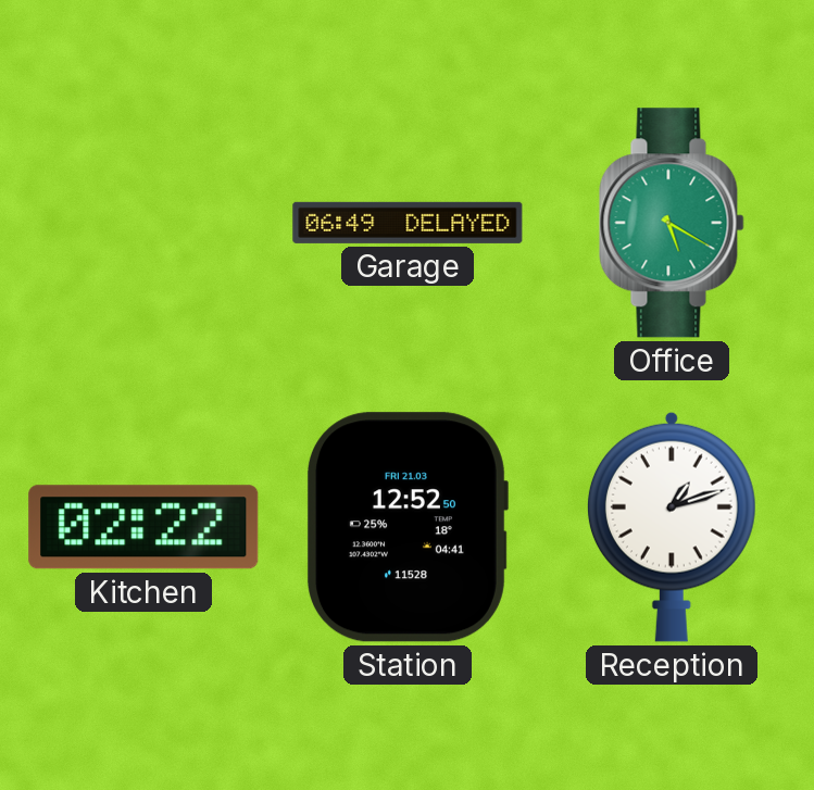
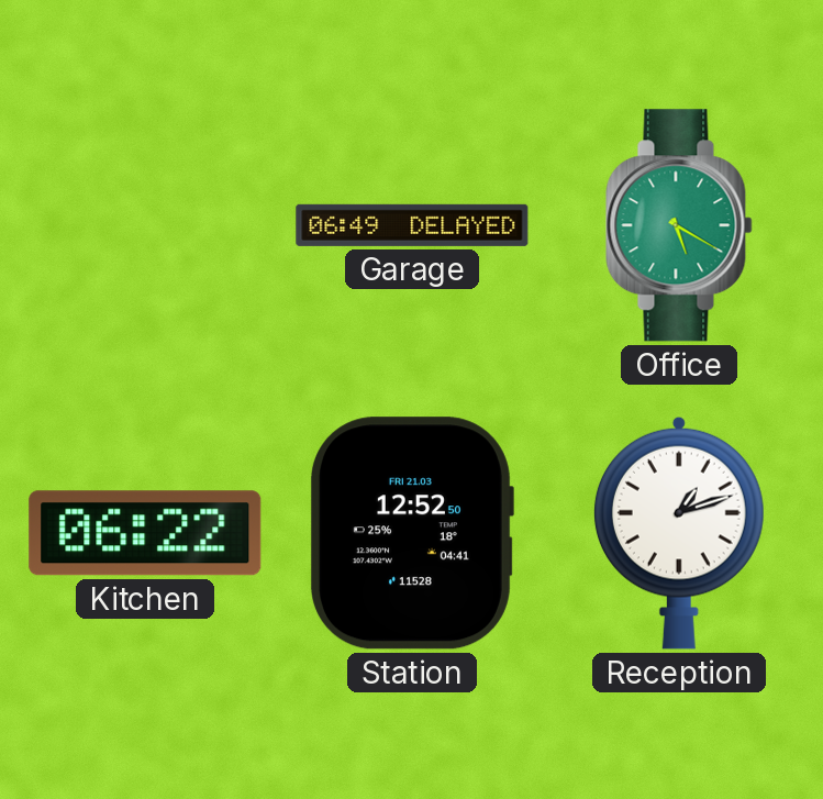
Kitchen: 02:22 -> 06:22 (145, 533)
